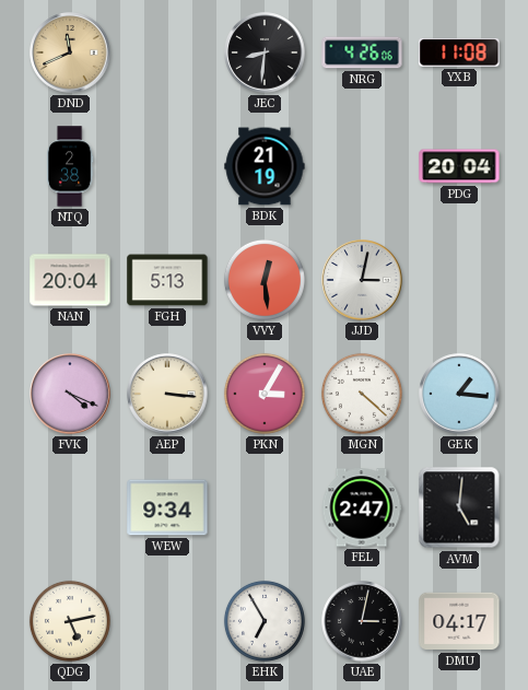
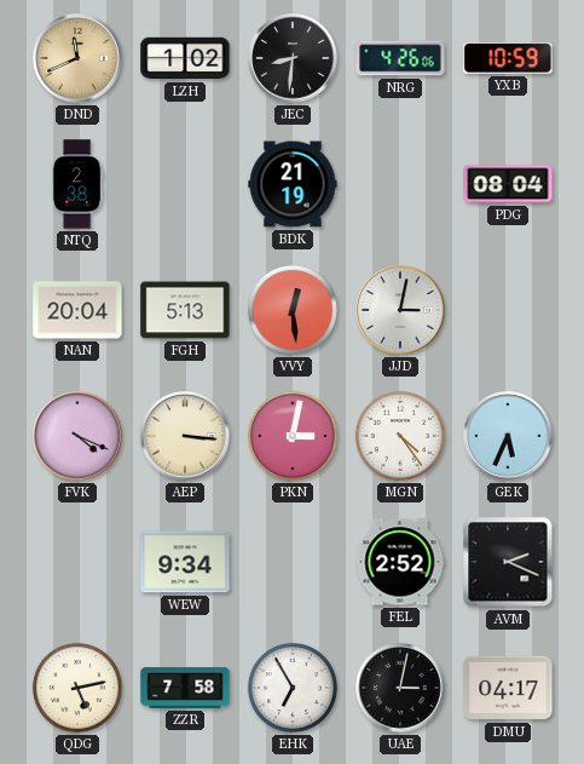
LZH: none -> 1:02 (185, 58)
YXB: 11:08 -> 10:59 (508, 58)
PDG: 20:04 -> 08:04 (508, 184)
PKN: 3:05 -> 3:02 (293, 436)
MGN: 4:22 -> 4:24 (400, 436)
GEK: 1:16 -> 5:34 (508, 436)
FEL: 2:47 -> 2:52 (400, 562)
AVM: 5:01 -> 2:19 (508, 562)
ZZR: none -> 7:58 (185, 688)
